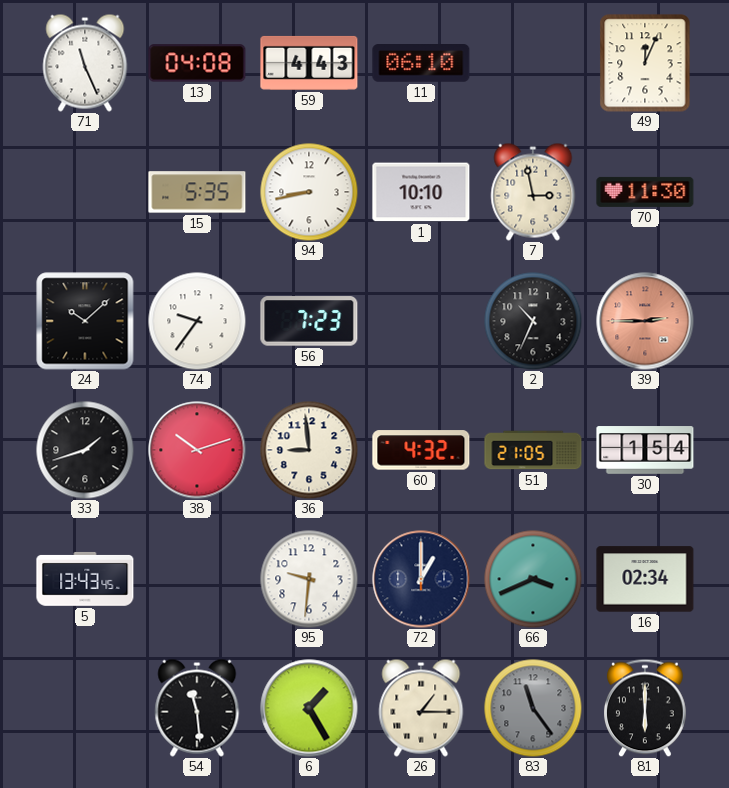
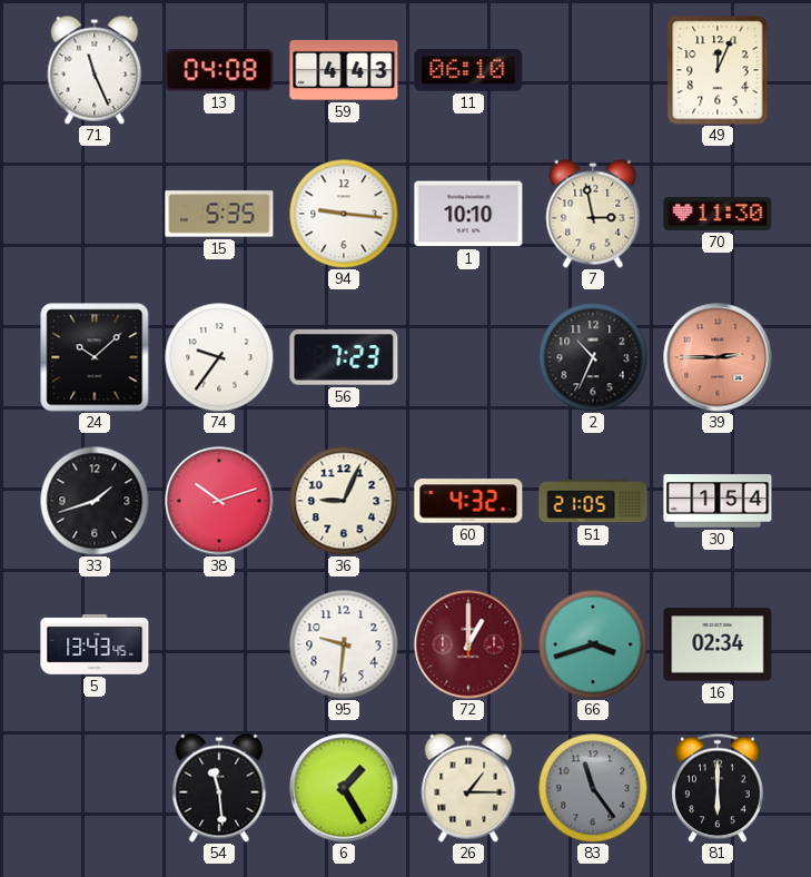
94: 8:43 -> 9:16 (344, 214)
36: 8:59 -> 9:04 (344, 501)
72 dial: navy -> burgundy (468, 644)
66: 3:41 -> 3:42 (593, 644)
